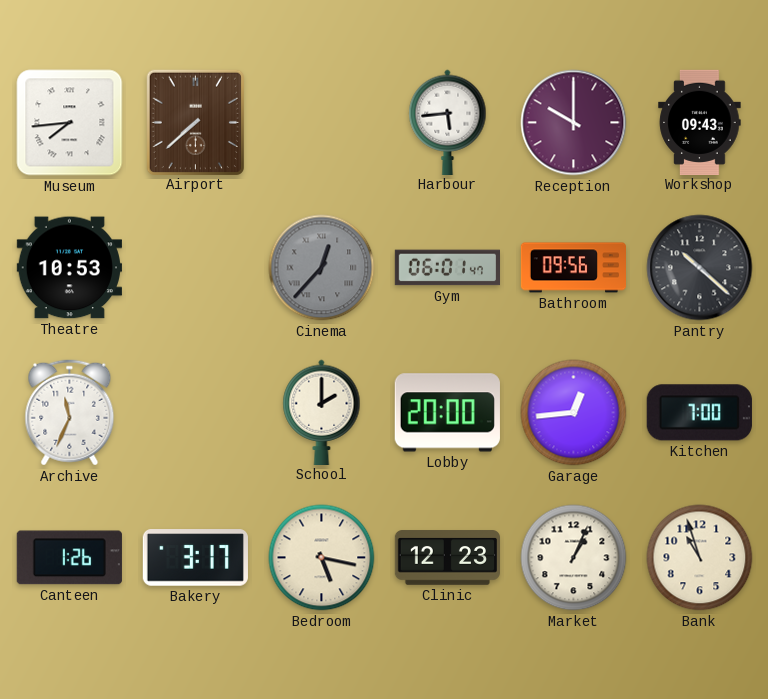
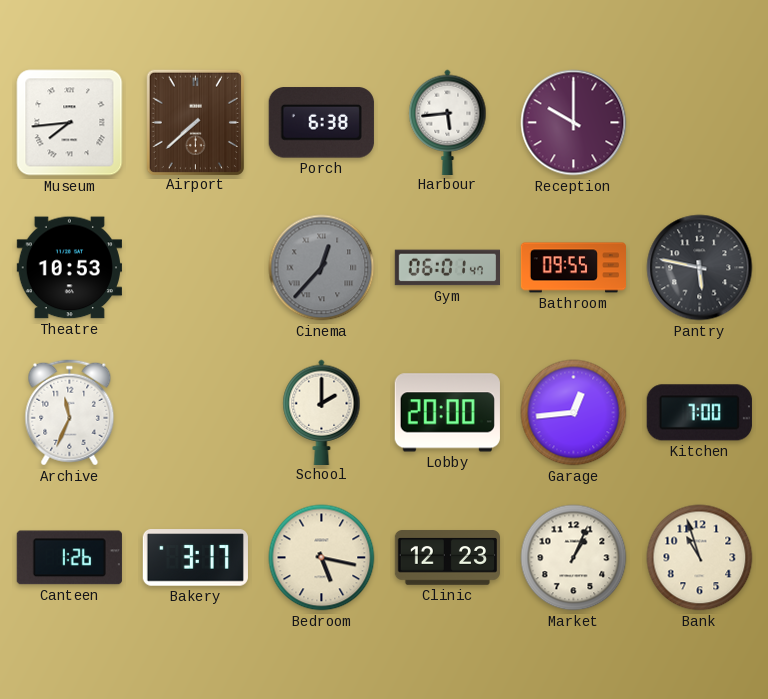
Porch: none -> 6:38 (321, 123)
Workshop: 09:43 -> none (700, 122)
Bathroom: 09:56 -> 09:55 (573, 268)
Pantry: 10:22 -> 5:47 (700, 268)
